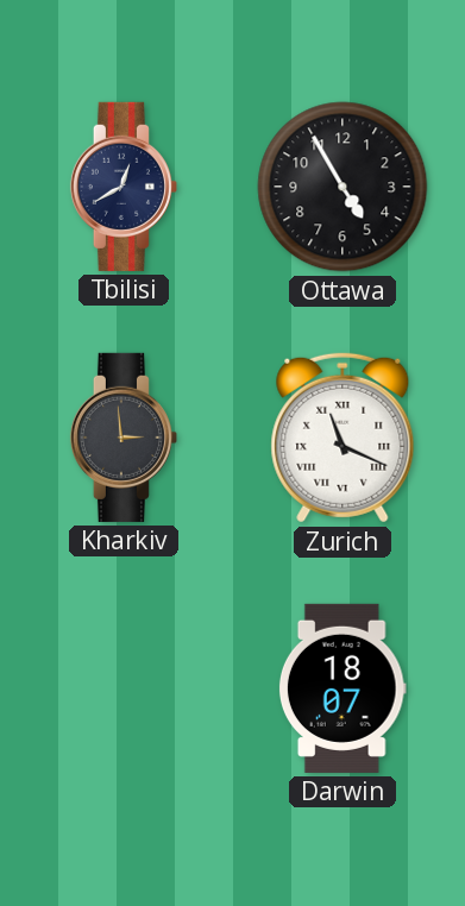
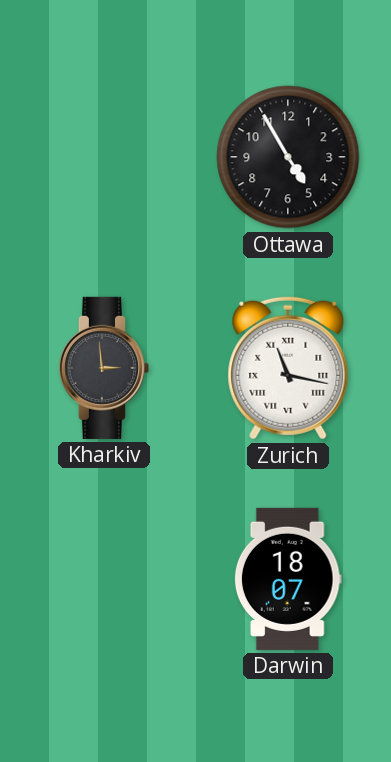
Tbilisi: 12:40 -> none (124, 187)
Zurich: 11:19 -> 11:17 (288, 368)
